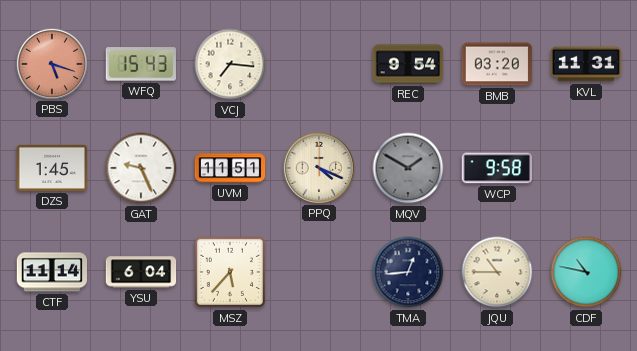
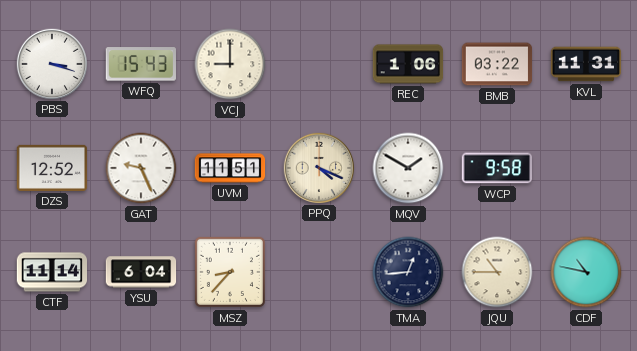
PBS: 5:18 -> 3:18 (51, 63)
PBS dial: salmon -> white (51, 63)
VCJ: 7:16 -> 9:00 (230, 64)
REC: 9:54 -> 1:06 (408, 64)
BMB: 03:20 -> 03:22 (497, 64)
DZS: 1:45 -> 12:52 (52, 168)
MQV dial: grey -> white (408, 168)
MSZ: 5:37 -> 8:37 (230, 272)
